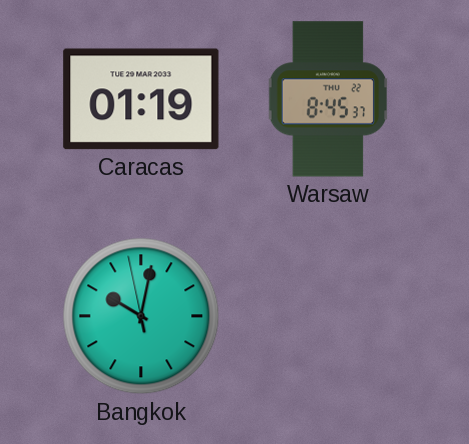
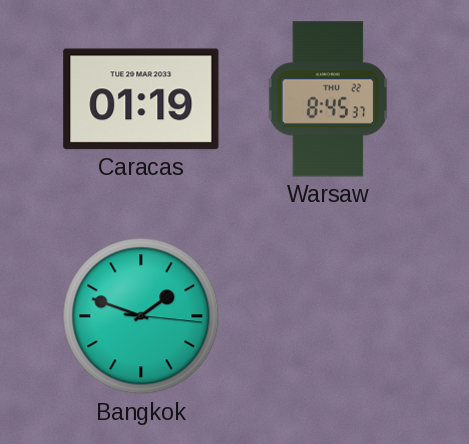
Bangkok: 10:01 -> 1:48 (141, 316)
